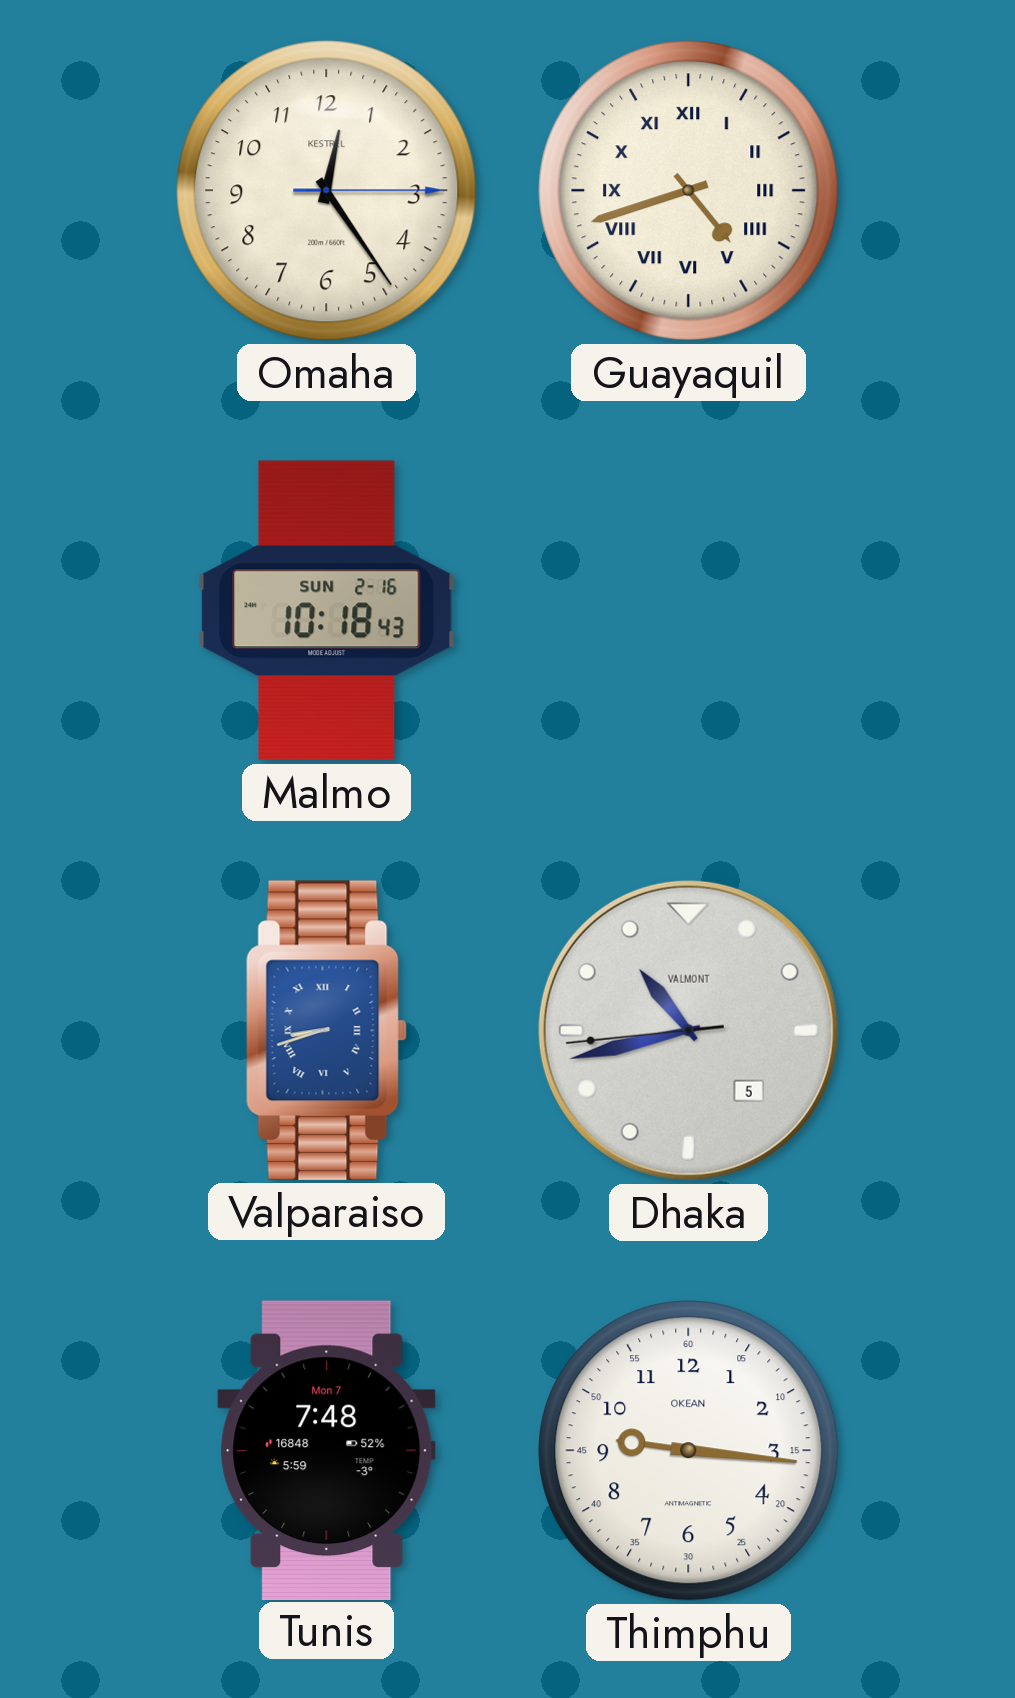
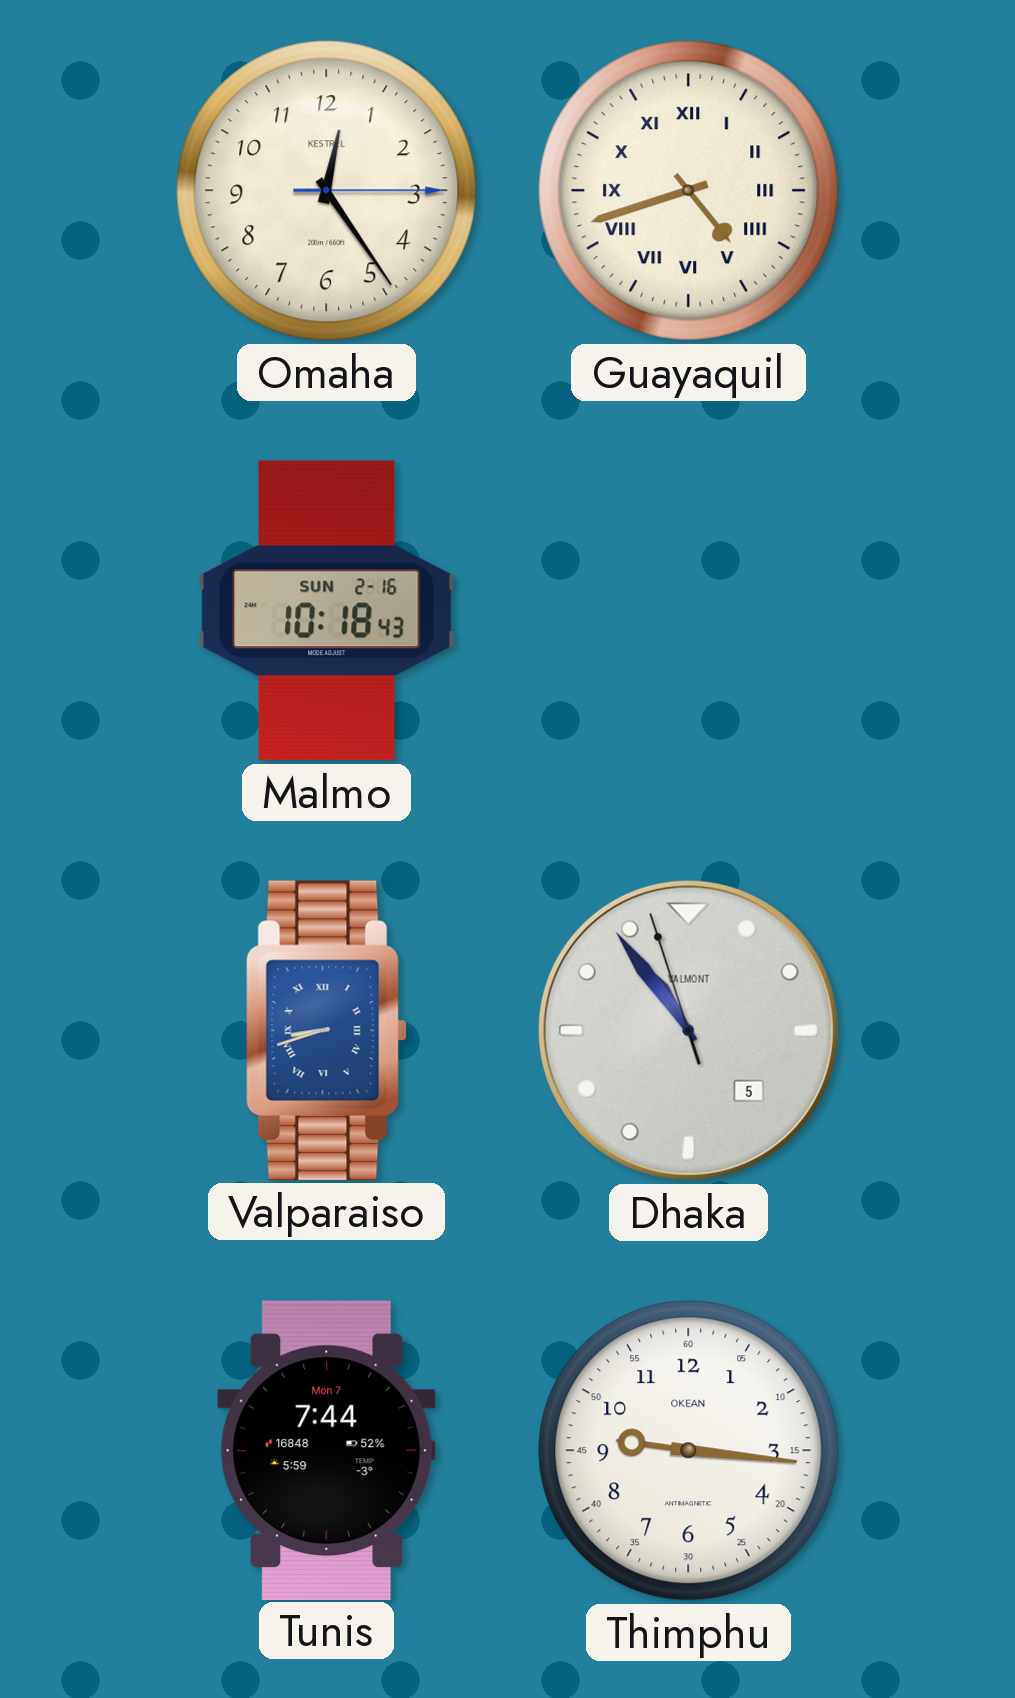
Dhaka: 10:42 -> 10:53 (688, 1030)
Tunis: 7:48 -> 7:44 (327, 1450)
